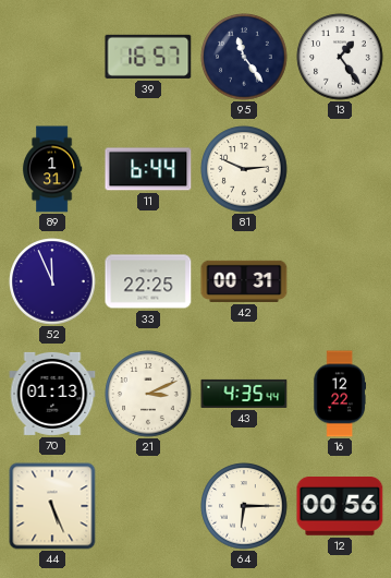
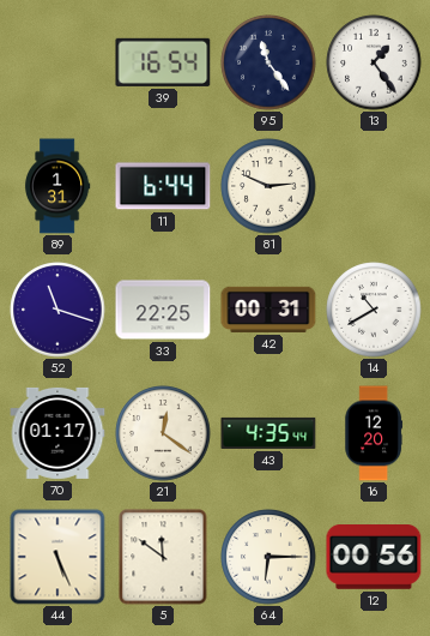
39: 16:57 -> 16:54 (163, 62)
52: 11:56 -> 11:18 (57, 310)
14: none -> 10:40 (374, 310)
70: 01:13 -> 01:17 (57, 433)
21: 3:11 -> 12:21 (163, 433)
16: 12:22 -> 12:20 (373, 433)
5: none -> 11:51 (163, 557)
